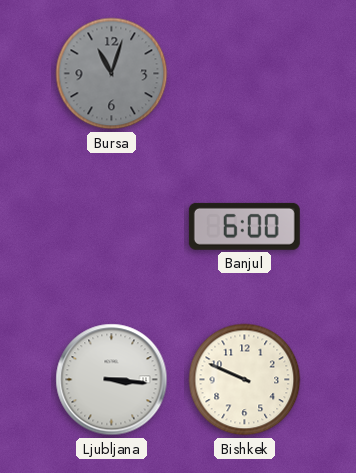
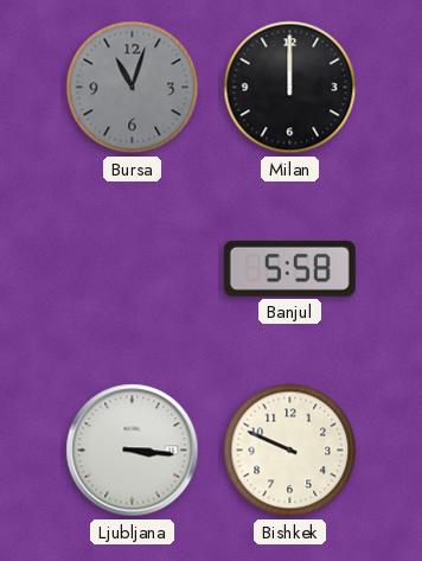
Milan: none -> 12:00 (290, 88)
Banjul: 6:00 -> 5:58 (289, 268)
